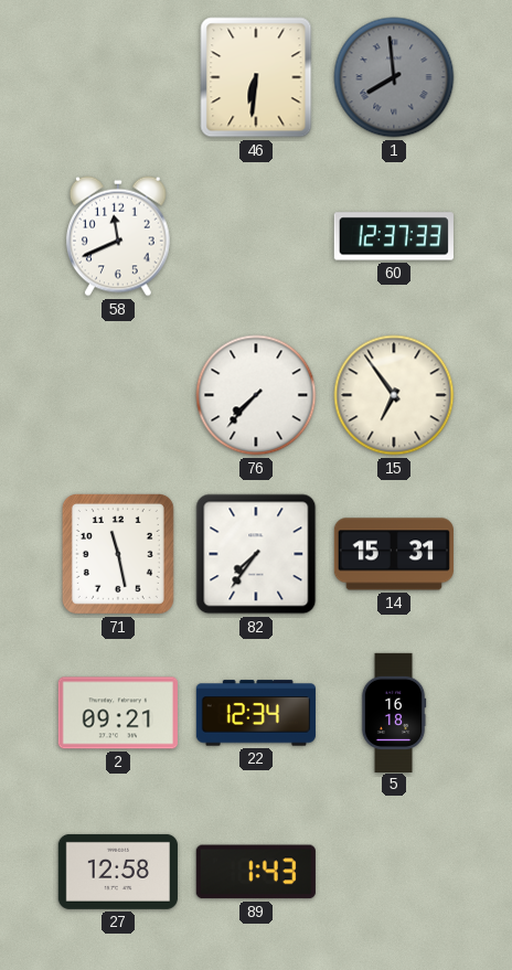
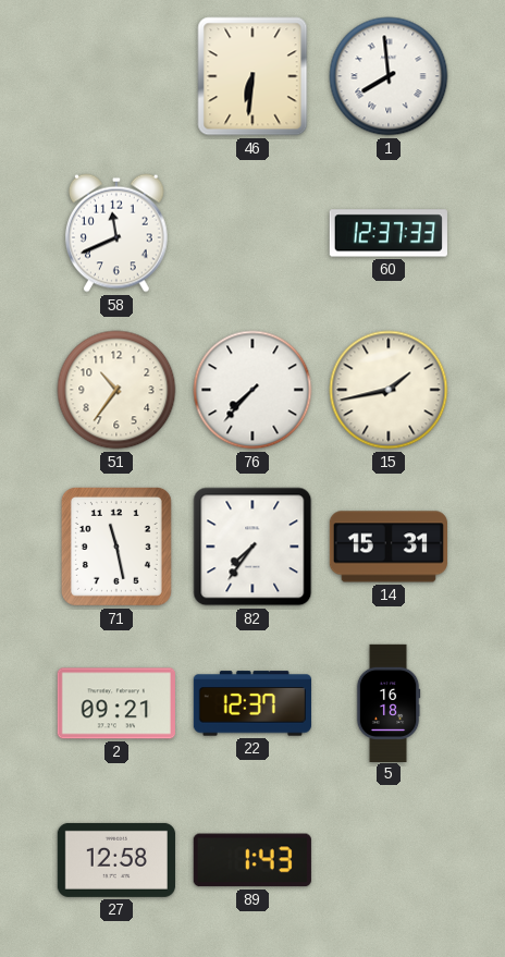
1 dial: grey -> white (389, 76)
51: none -> 10:36 (116, 390)
15: 6:54 -> 1:43 (389, 390)
22: 12:34 -> 12:37 (253, 703)
